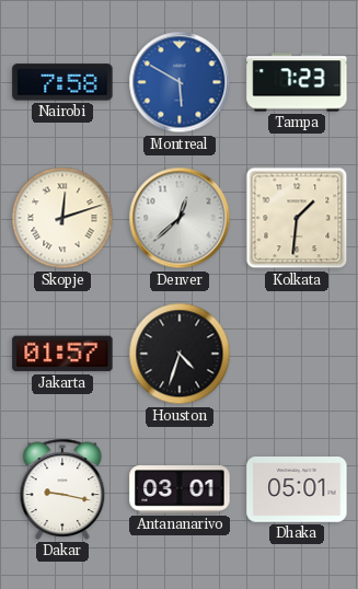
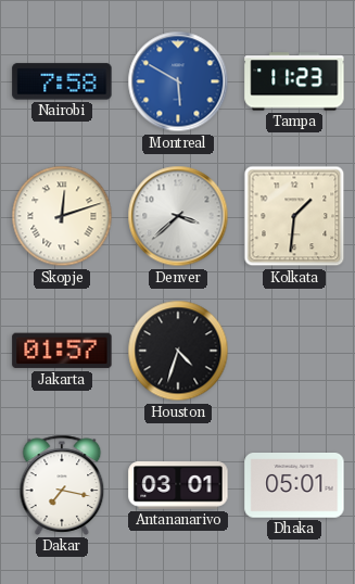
Tampa: 7:23 -> 11:23 (294, 81)
Denver: 12:38 -> 3:38 (178, 216)
Dakar: 9:17 -> 7:17 (62, 485)
